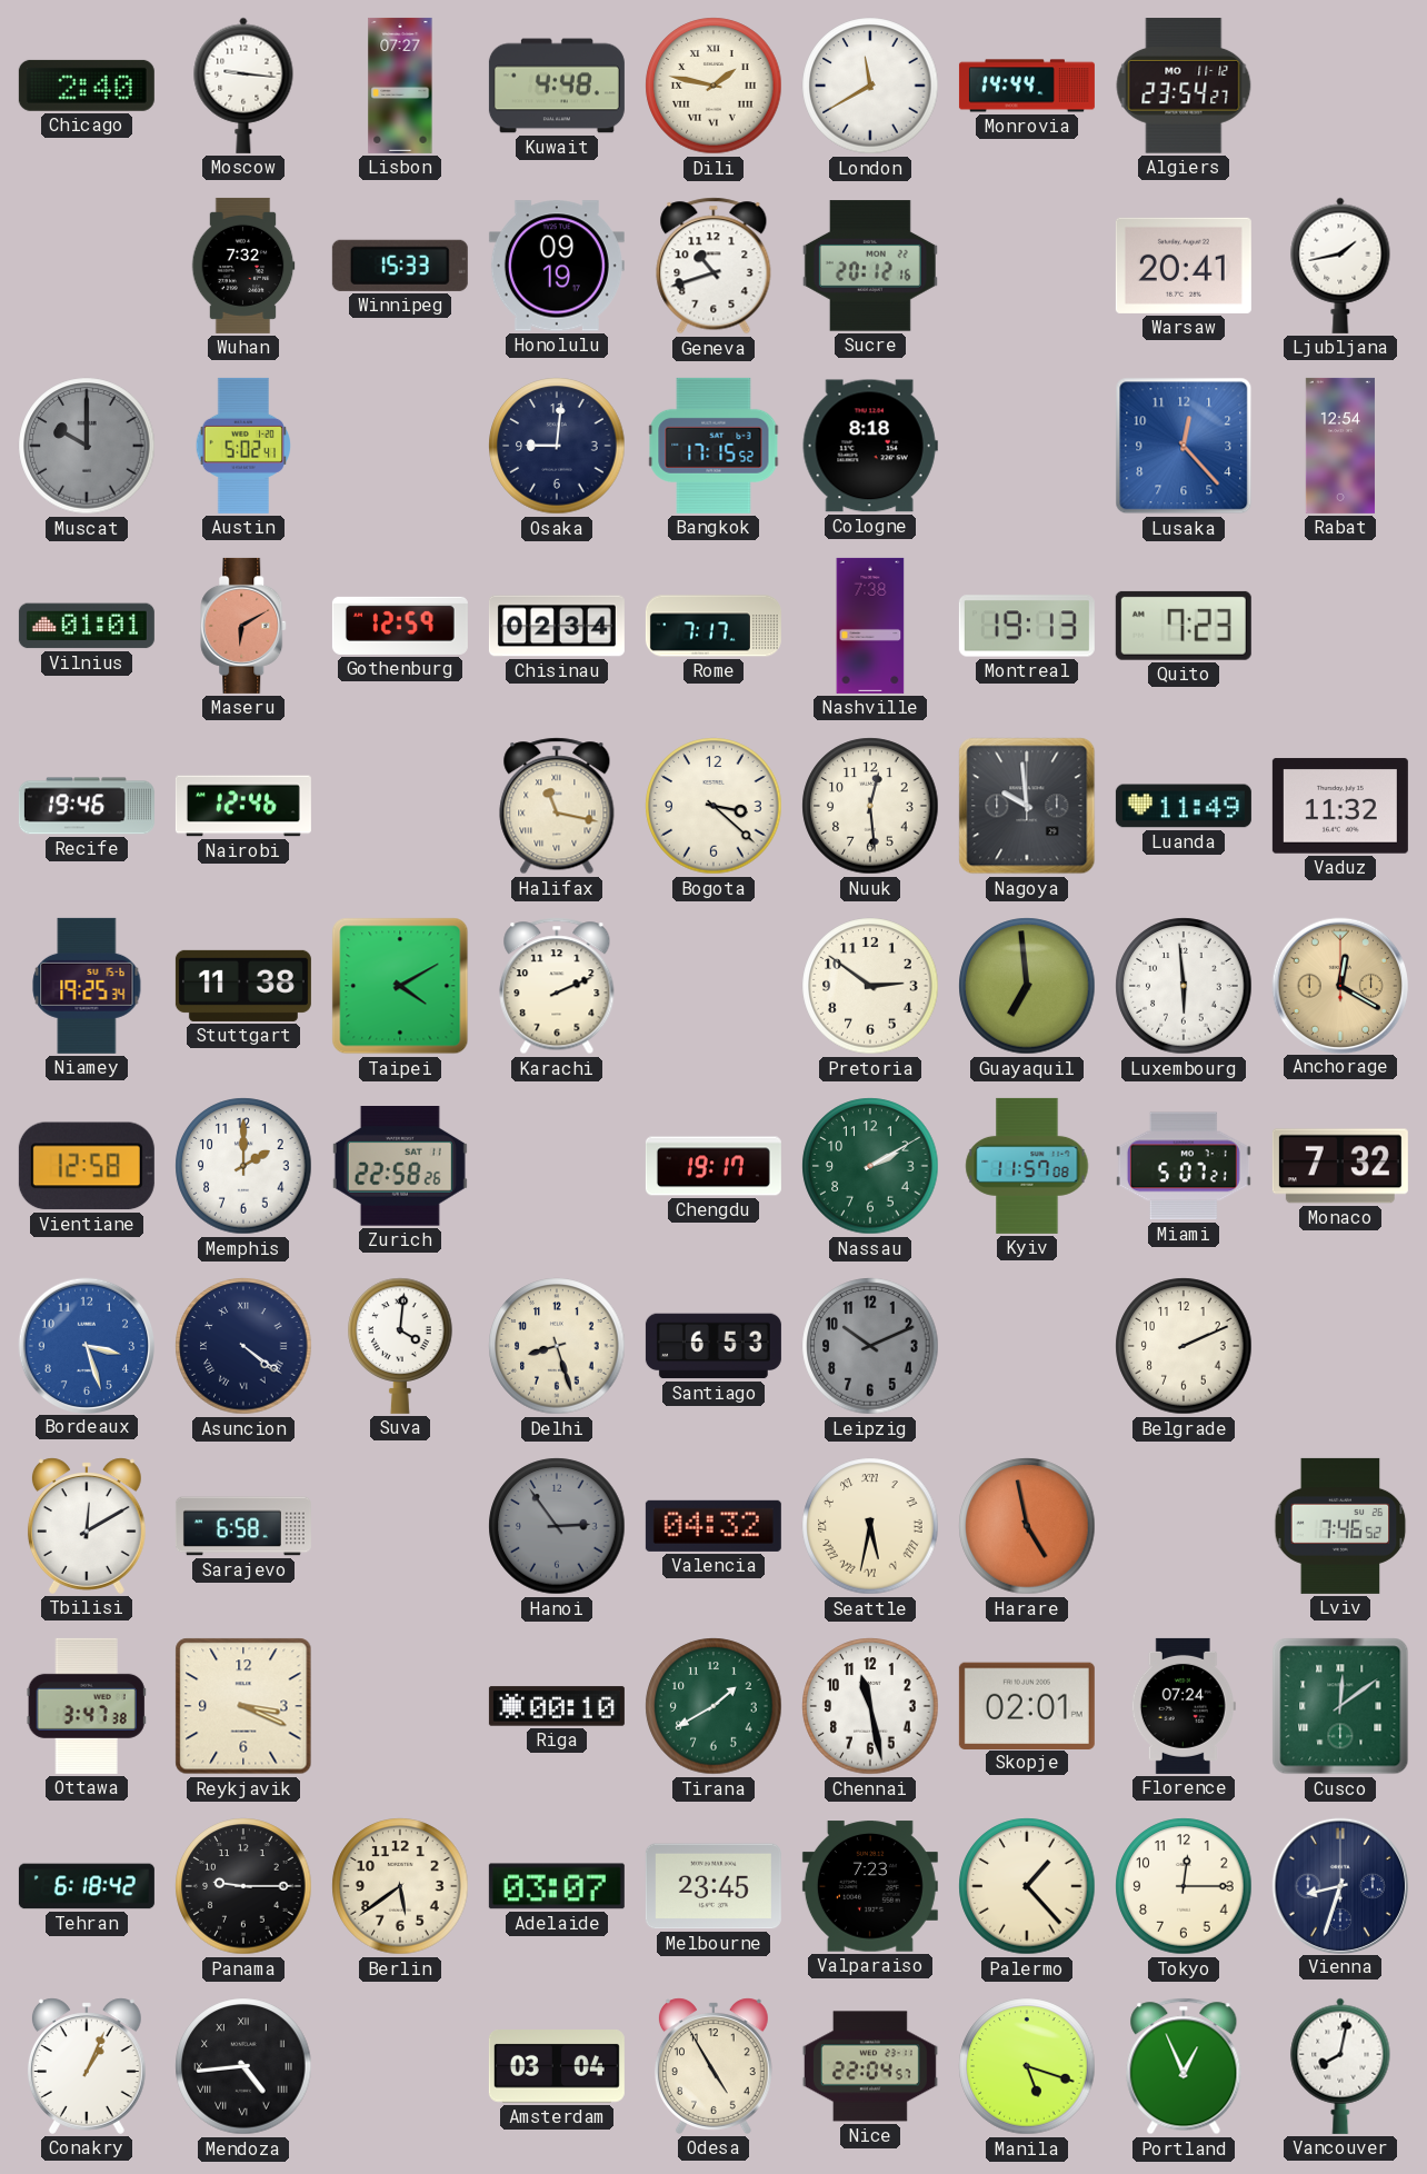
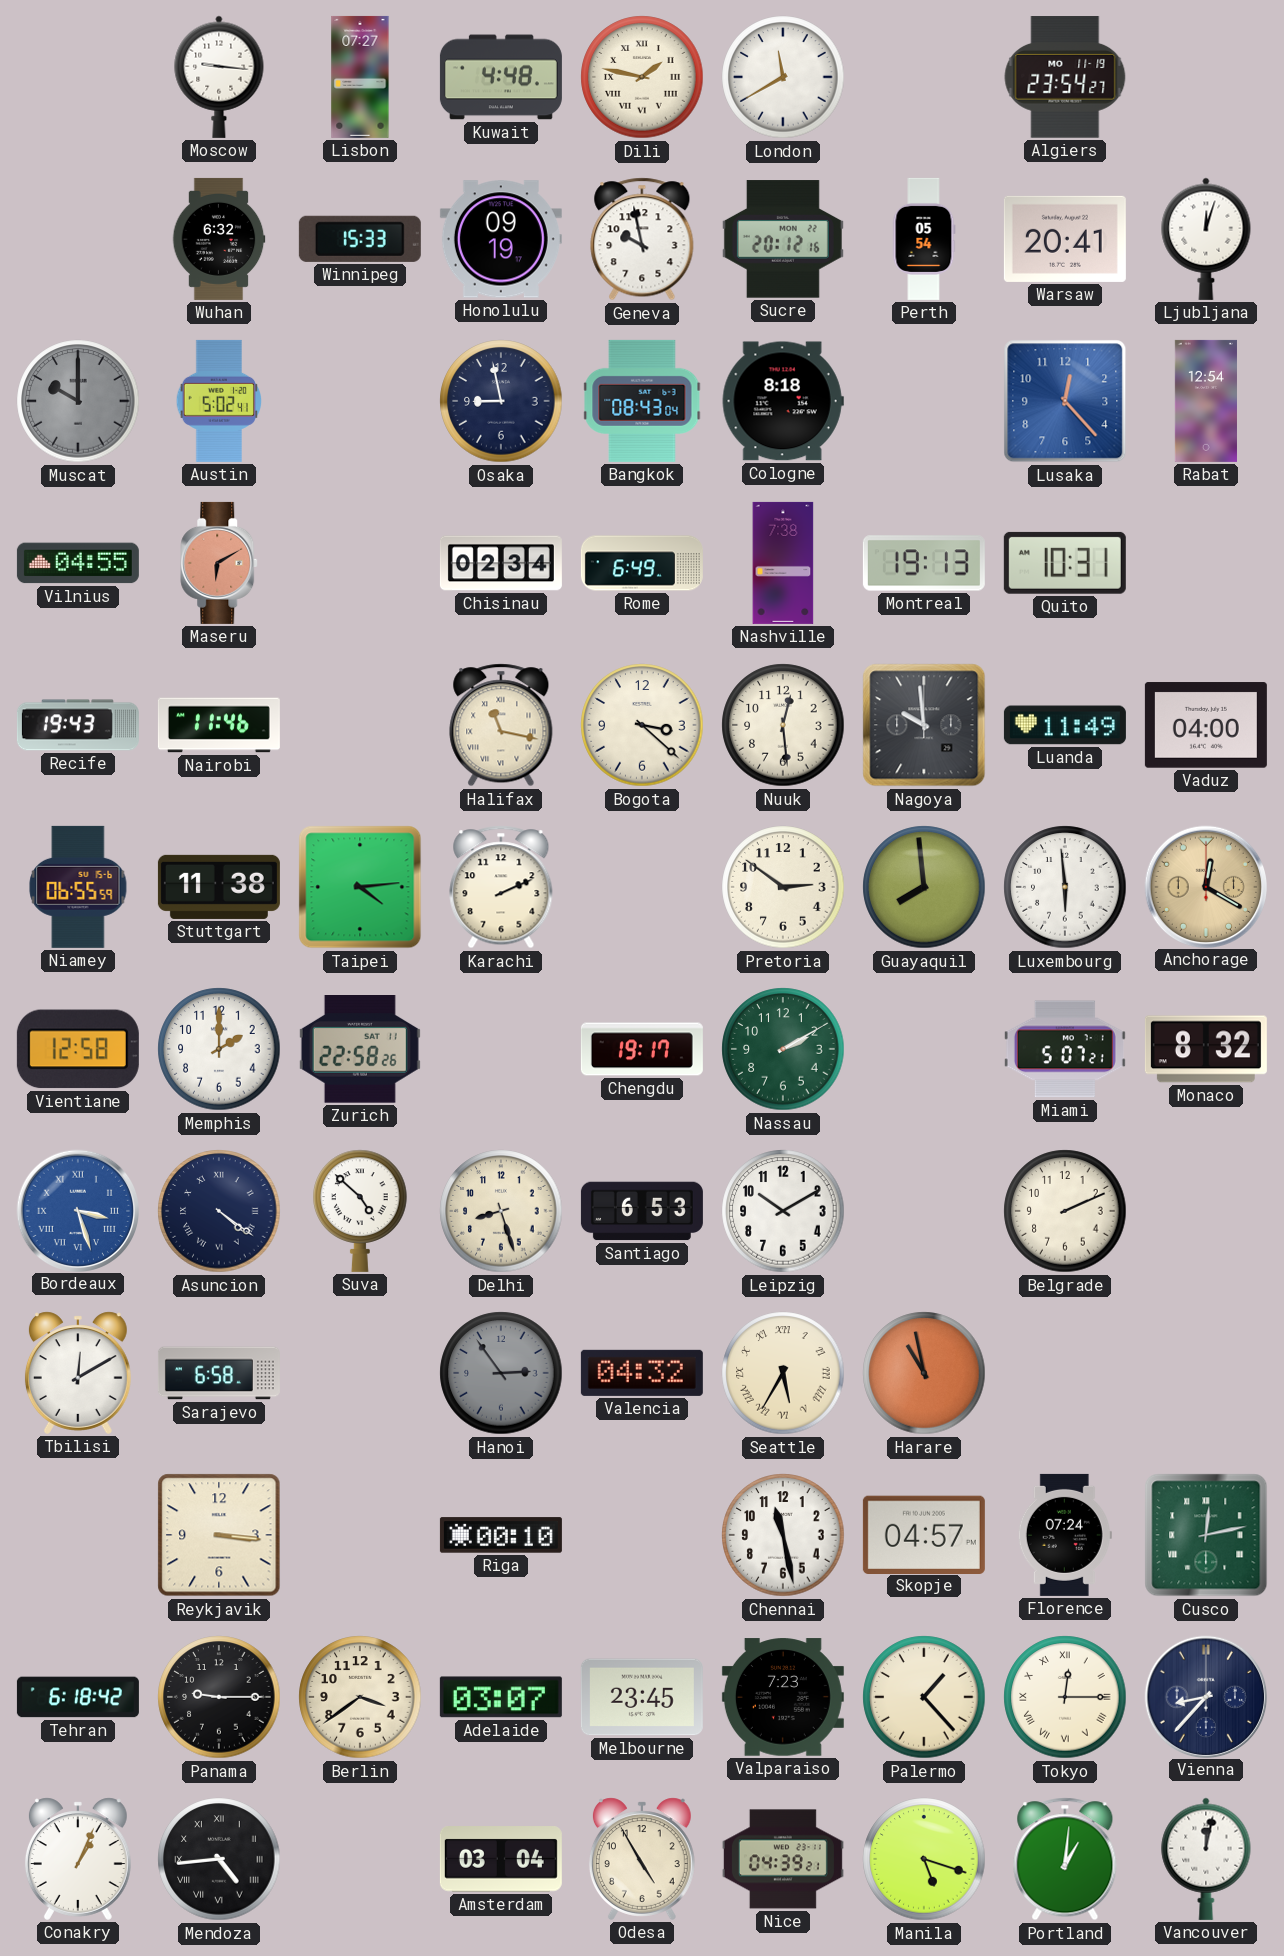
Chicago: 2:40 -> none (87, 86)
Monrovia: 14:44 -> none (1027, 86)
Algiers date: MO 11-12 -> MO 11-19 (1065, 77)
Wuhan: 7:32 -> 6:32 (219, 239)
Geneva: 10:42 -> 9:58 (642, 239)
Perth: none -> 05:54 (924, 239)
Ljubljana: 1:43 -> 12:03 (1206, 239)
Osaka: 9:01 -> 8:58 (501, 401)
Bangkok: 17:15 -> 08:43 (642, 401)
Vilnius: 01:01 -> 04:55 (78, 563)
Gothenburg: 12:59 -> none (400, 626)
Rome: 7:17 -> 6:49 (642, 563)
Quito: 7:23 -> 10:31 (1065, 563)
Recife: 19:46 -> 19:43 (78, 725)
Nairobi: 12:46 -> 11:46 (219, 725)
Vaduz: 11:32 -> 04:00 (1206, 725)
Niamey: 19:25 -> 06:55 (78, 887)
Taipei: 4:10 -> 4:14 (360, 887)
Guayaquil: 6:59 -> 7:59 (924, 887)
Kyiv: 11:57 -> none (1027, 1166)
Monaco: 7:32 -> 8:32 (1206, 1049)
Bordeaux numerals: Arabic -> Roman (77, 1210)
Suva: 4:01 -> 4:52 (360, 1211)
Leipzig: 10:11 -> 10:10 (783, 1211)
Leipzig dial: grey -> white (783, 1211)
Seattle: 5:32 -> 5:35 (783, 1373)
Harare: 4:58 -> 10:58 (924, 1373)
Lviv: 7:46 -> none (1340, 1526)
Ottawa: 3:47 -> none (87, 1706)
Reykjavik: 3:19 -> 3:16 (219, 1535)
Tirana: 1:40 -> none (713, 1706)
Skopje: 02:01 -> 04:57 (924, 1534)
Cusco: 12:09 -> 12:13 (1206, 1535)
Berlin: 5:39 -> 3:39 (360, 1697)
Tokyo numerals: Arabic -> Roman (1065, 1697)
Vienna: 8:33 -> 8:37 (1205, 1696)
Nice: 22:04 -> 04:39 (783, 1859)
Portland: 12:56 -> 1:01 (1065, 1859)
Vancouver: 8:02 -> 12:02 (1206, 1859)
